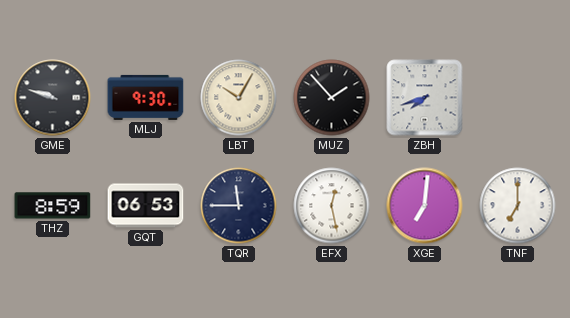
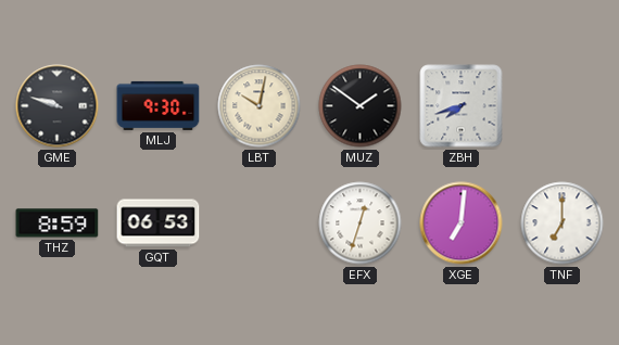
LBT: 10:05 -> 10:02 (260, 106)
MUZ: 1:53 -> 1:51 (361, 106)
TQR: 11:45 -> none (239, 206)
EFX: 12:28 -> 12:33 (361, 223)
